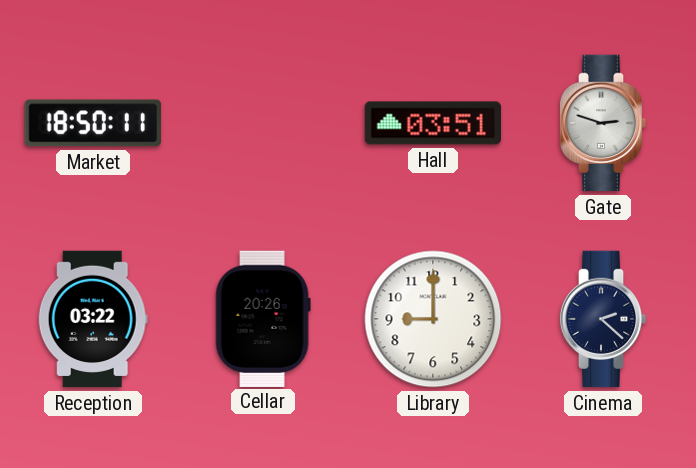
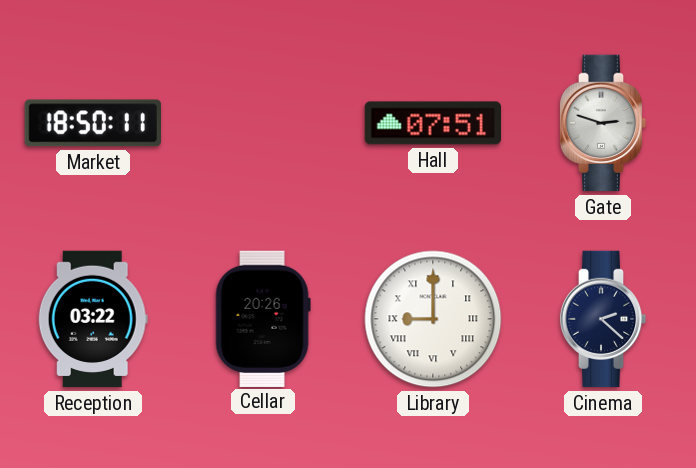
Hall: 03:51 -> 07:51 (432, 123)
Library numerals: Arabic -> Roman (433, 319)
